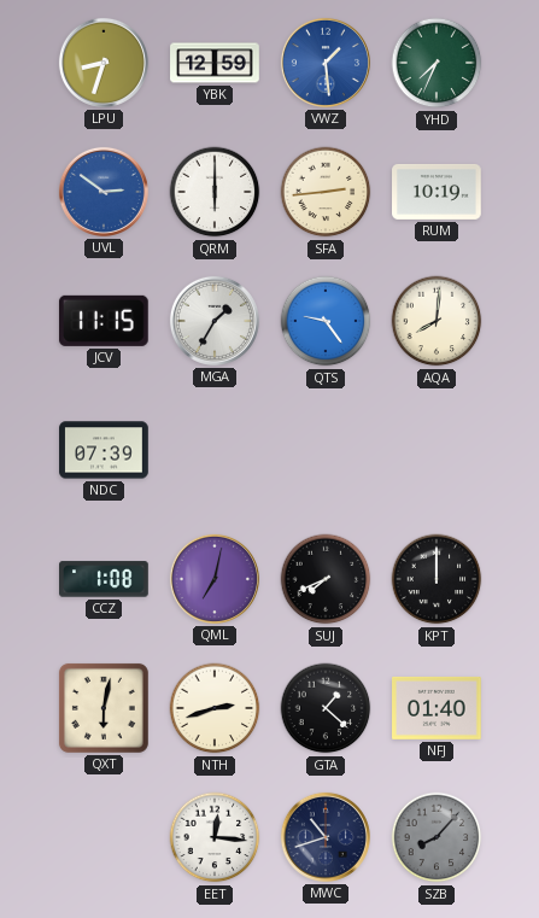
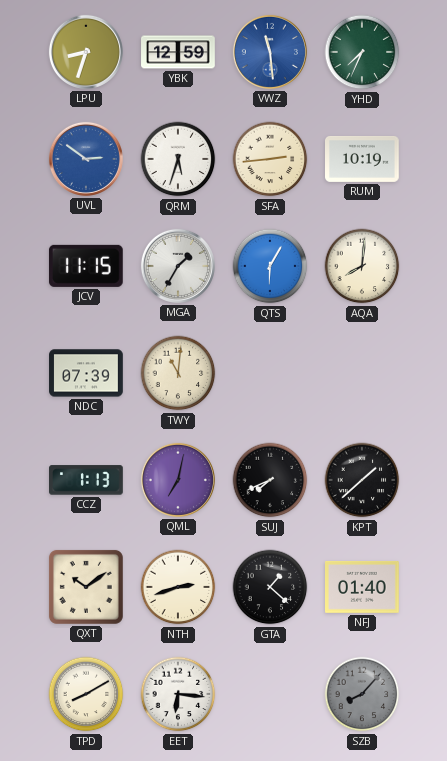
VWZ: 1:29 -> 11:29 (270, 52)
QRM: 6:00 -> 5:33 (178, 159)
QTS: 9:24 -> 6:05 (270, 266)
TWY: none -> 11:01 (178, 373)
CCZ: 1:08 -> 1:13 (87, 480)
KPT: 12:00 -> 1:38 (362, 480)
QXT: 6:02 -> 10:09 (86, 587)
TPD: none -> 8:10 (86, 694)
EET: 12:16 -> 6:16 (178, 694)
MWC: 10:42 -> none (326, 837)
